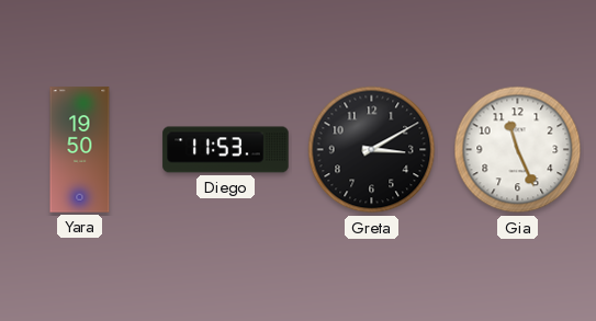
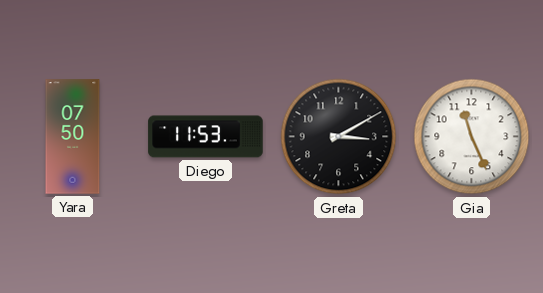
Yara: 19:50 -> 07:50 (73, 137)
